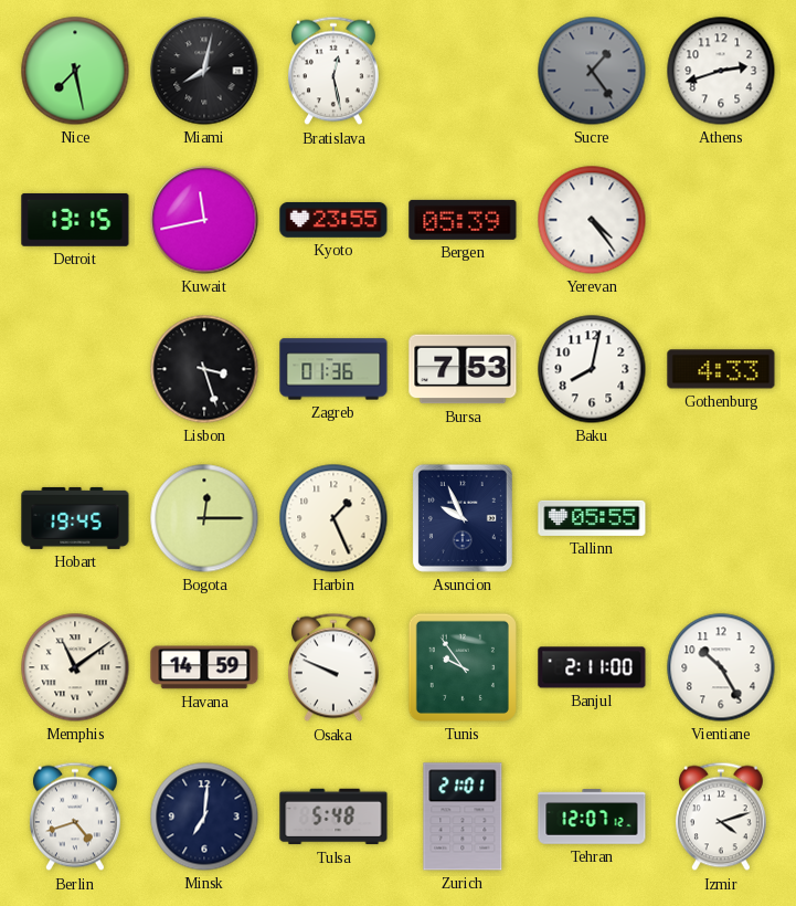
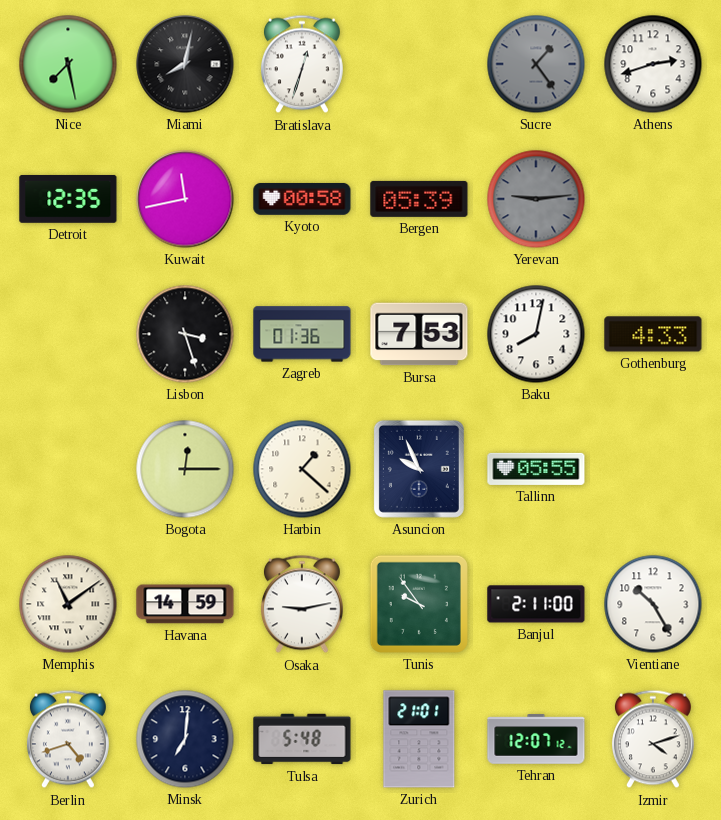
Bratislava: 12:28 -> 12:33 (302, 64)
Detroit: 13:15 -> 12:35 (68, 199)
Kyoto: 23:55 -> 00:58 (302, 199)
Yerevan: 4:24 -> 9:14 (536, 199)
Yerevan dial: white -> grey (536, 199)
Hobart: 19:45 -> none (75, 518)
Harbin: 1:26 -> 1:22 (302, 469)
Osaka: 9:49 -> 9:13 (302, 604)
